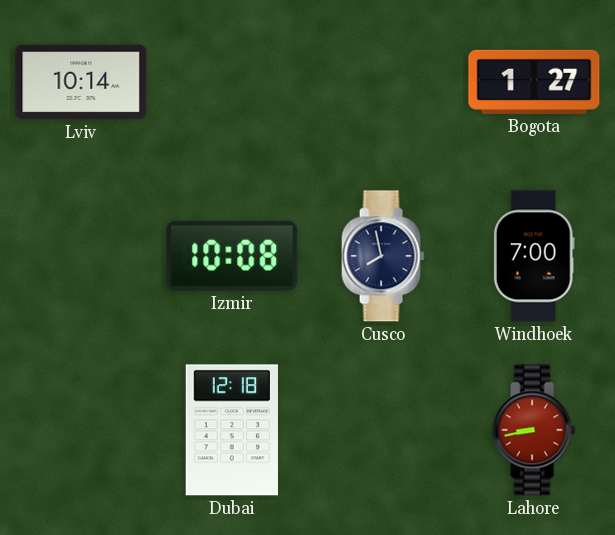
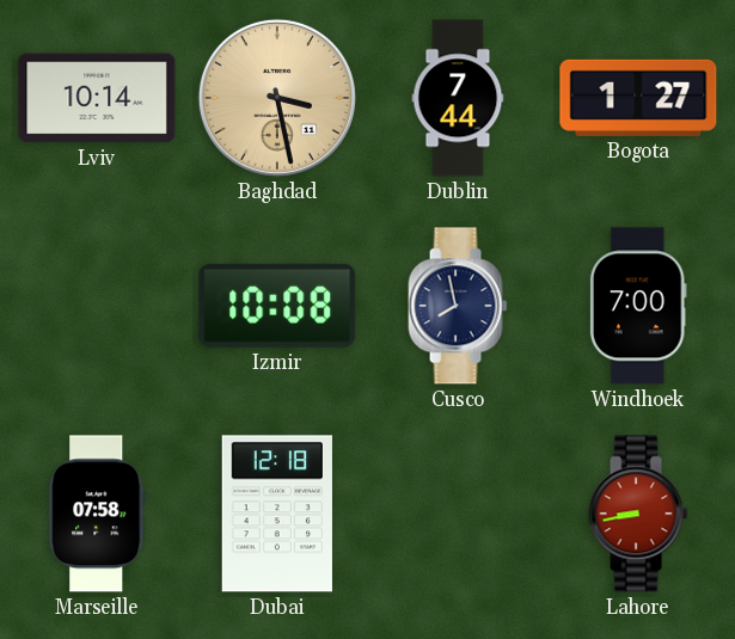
Baghdad: none -> 3:28 (277, 98)
Dublin: none -> 7:44 (458, 98)
Marseille: none -> 07:58 (97, 514)
